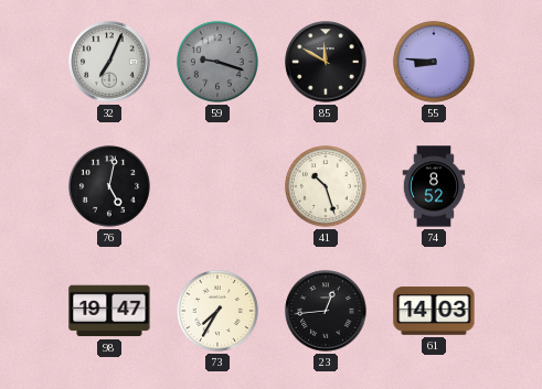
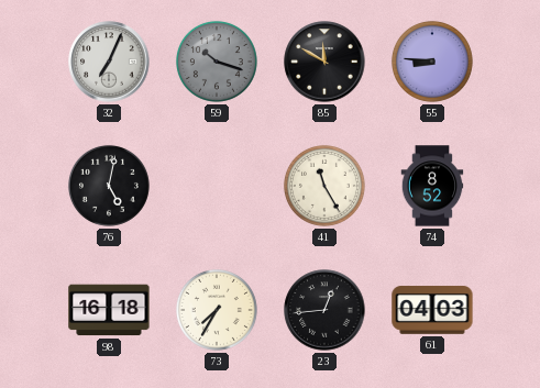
59: 9:18 -> 10:18 (217, 62)
41: 10:27 -> 11:25 (324, 186)
98: 19:47 -> 16:18 (109, 310)
61: 14:03 -> 04:03 (432, 310)
